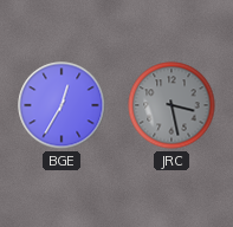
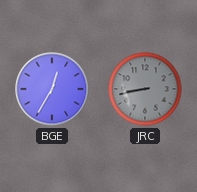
JRC: 3:28 -> 8:43 (145, 89)
